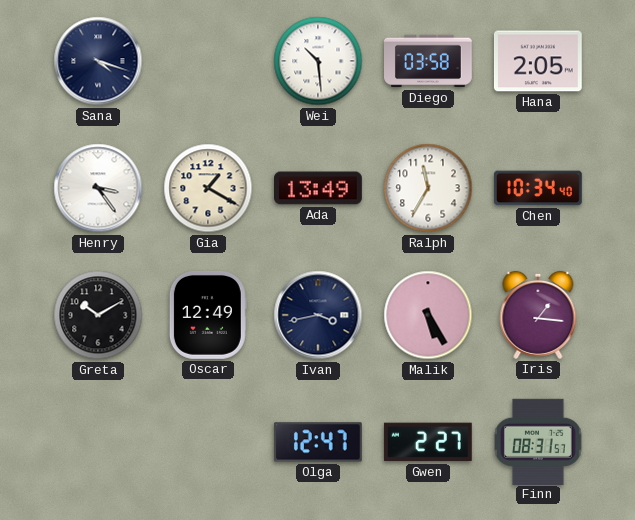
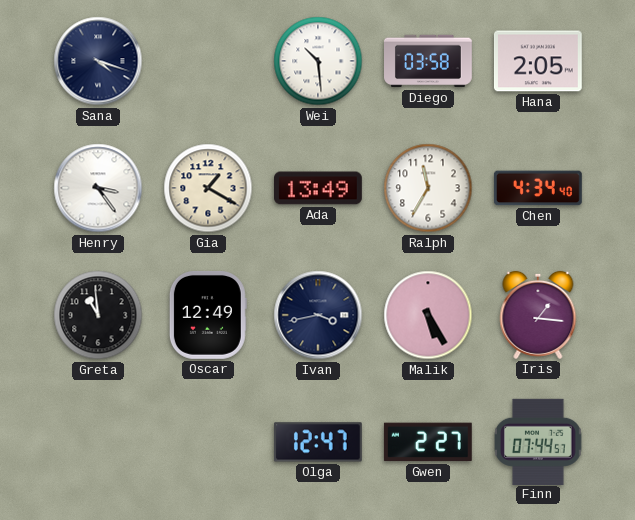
Chen: 10:34 -> 4:34 (538, 188)
Greta: 10:10 -> 10:59 (98, 315)
Finn: 08:31 -> 07:44 (538, 441)
